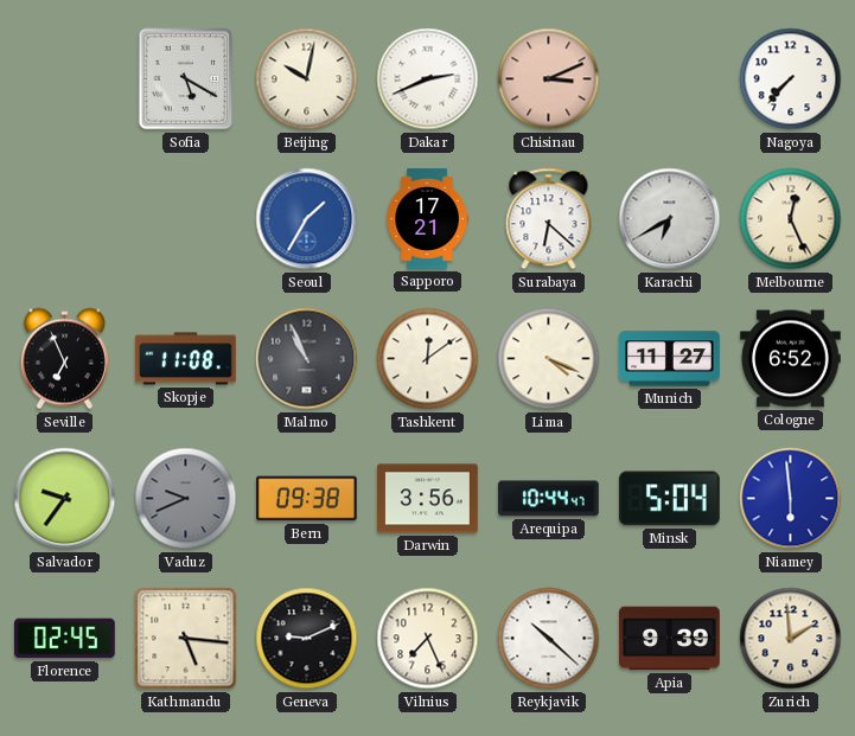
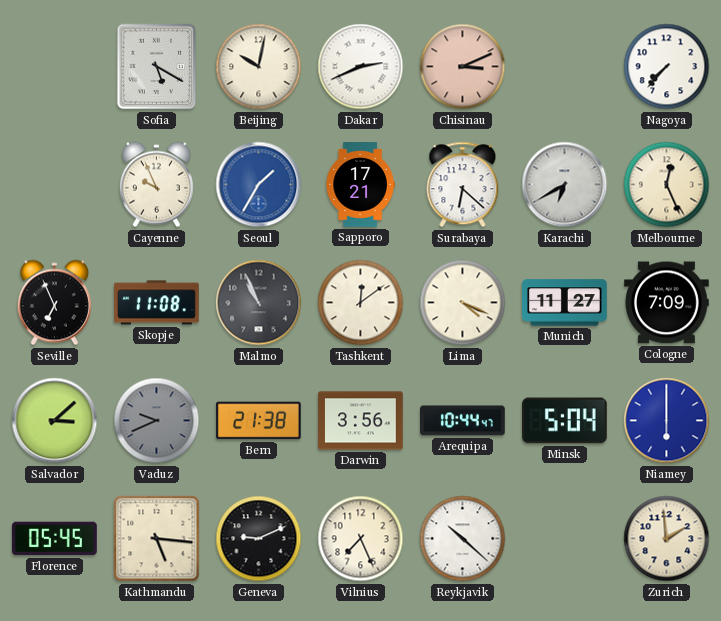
Cayenne: none -> 9:56 (156, 185)
Cologne: 6:52 -> 7:09 (667, 303)
Salvador: 9:36 -> 3:08 (55, 421)
Bern: 09:38 -> 21:38 (259, 421)
Niamey: 5:59 -> 6:00 (667, 421)
Florence: 02:45 -> 05:45 (55, 539)
Apia: 9:39 -> none (670, 639)
